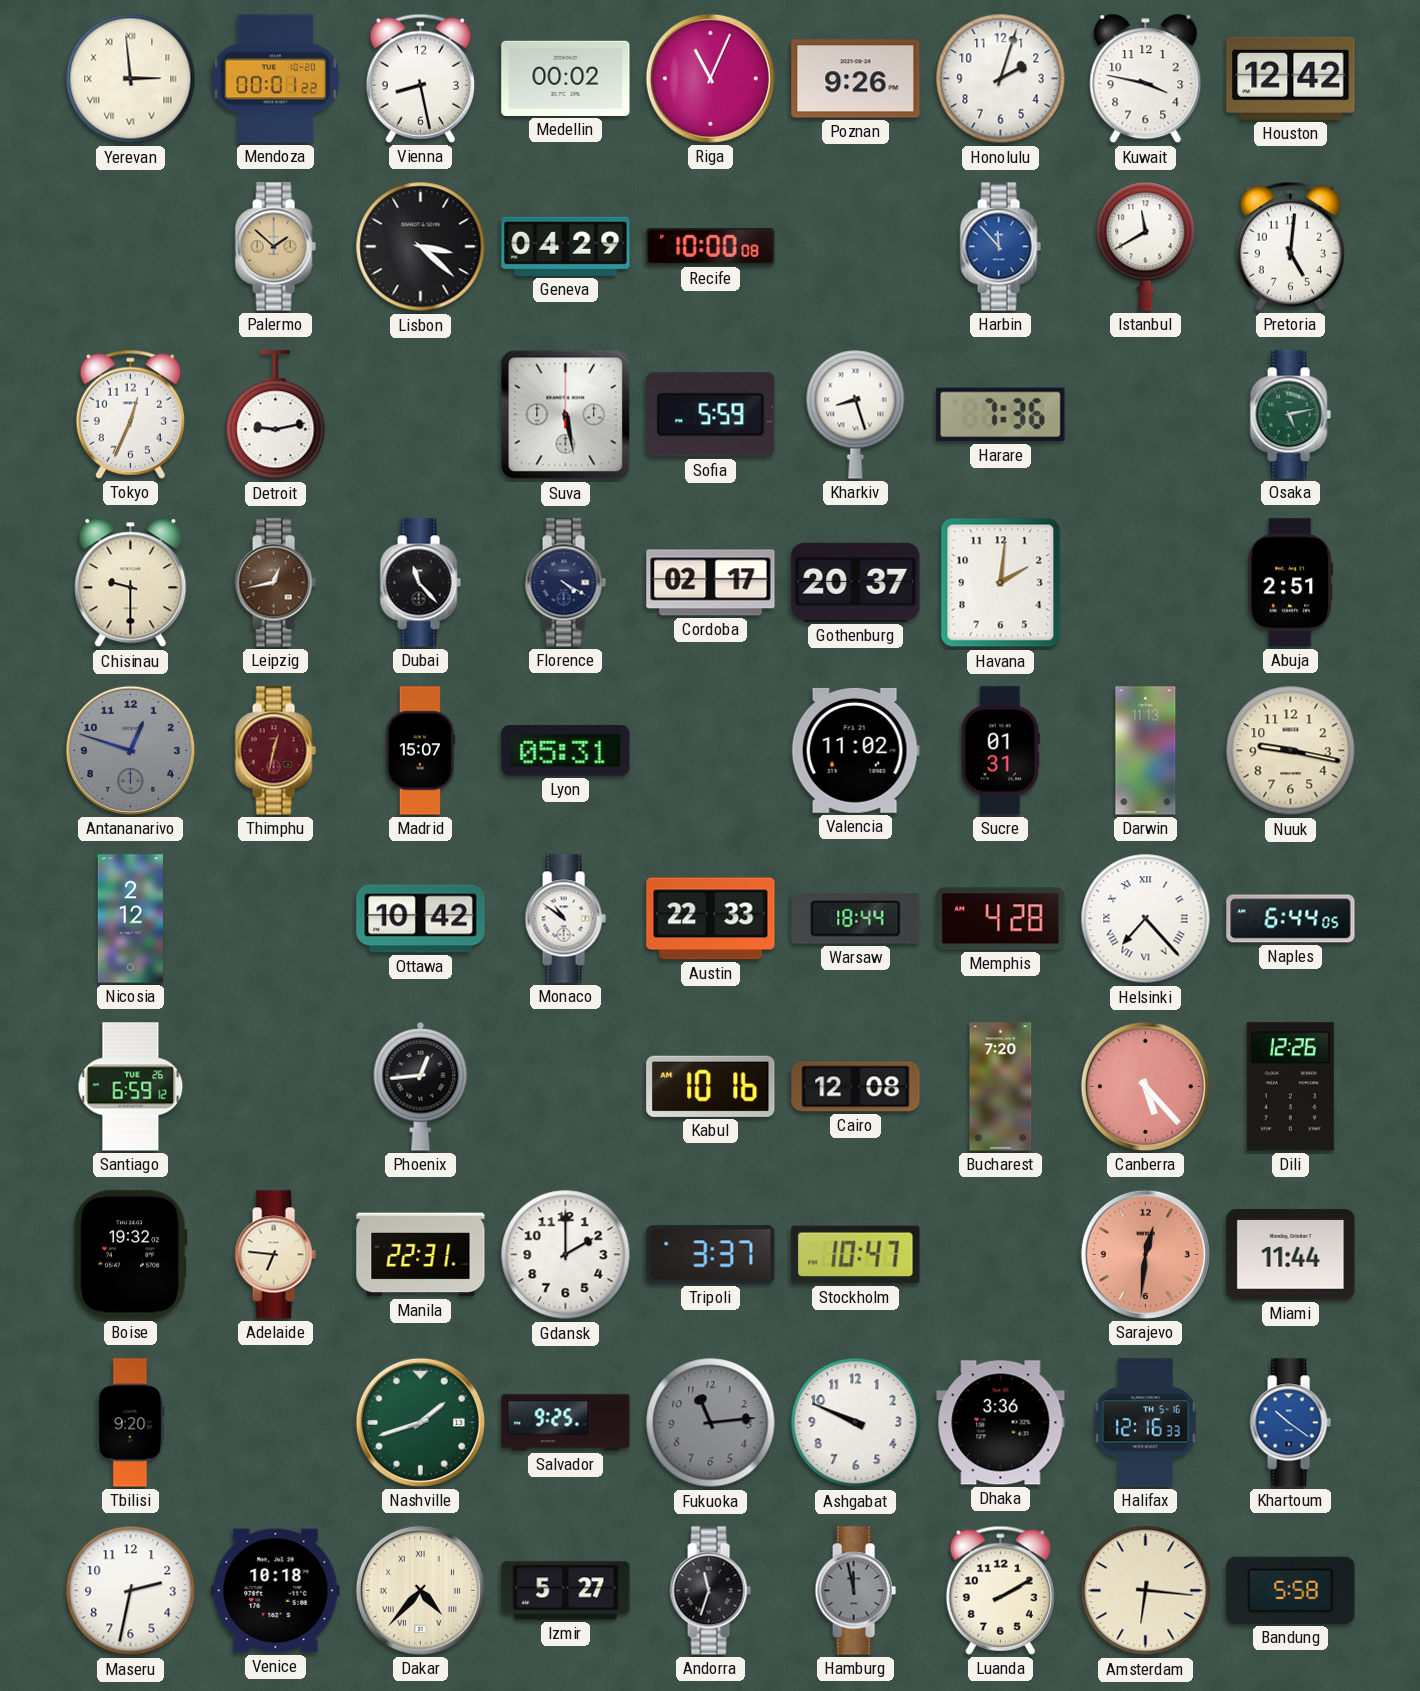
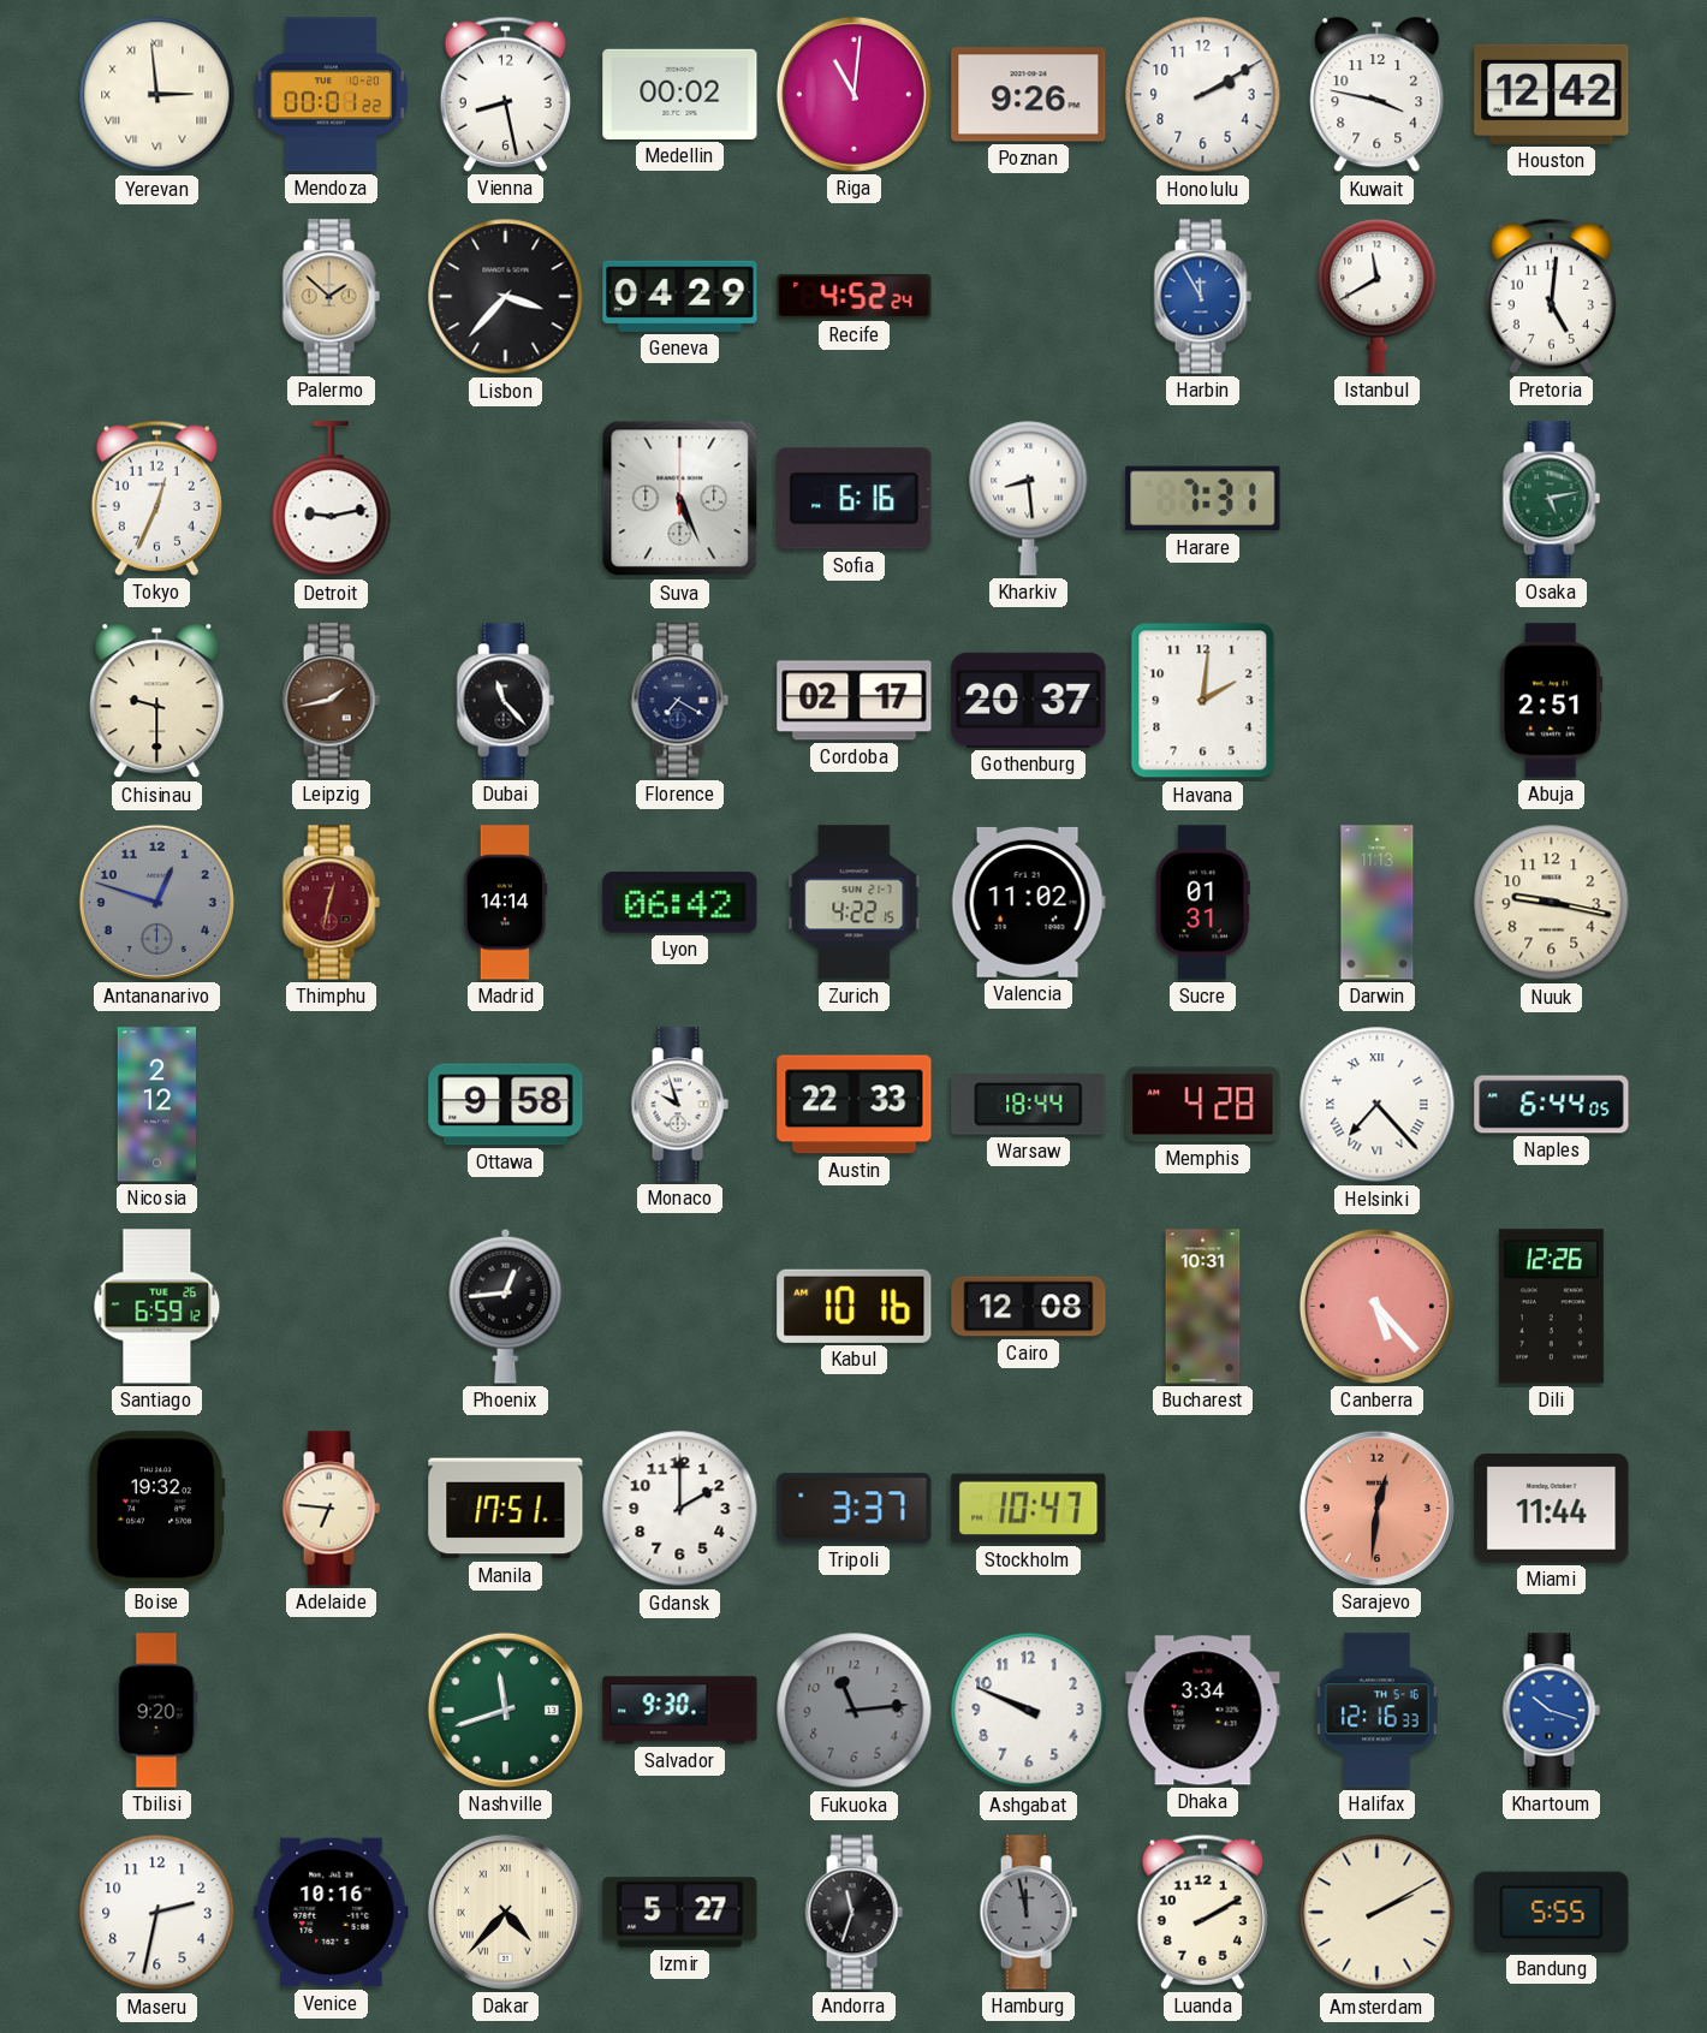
Riga: 11:04 -> 11:01 (853, 94)
Honolulu: 2:03 -> 2:10 (1203, 95)
Lisbon: 3:22 -> 3:37 (506, 297)
Recife: 10:00 -> 4:52 (855, 297)
Harbin: 11:53 -> 11:55 (1202, 297)
Suva: 5:28 -> 5:26 (680, 499)
Sofia: 5:59 -> 6:16 (855, 499)
Kharkiv: 8:27 -> 8:29 (1029, 498)
Harare: 7:36 -> 7:31 (1203, 499)
Leipzig: 12:43 -> 1:43 (331, 701)
Florence: 4:20 -> 7:20 (679, 701)
Madrid: 15:07 -> 14:14 (506, 903)
Lyon: 05:31 -> 06:42 (680, 903)
Zurich: none -> 4:22 (855, 903)
Ottawa: 10:42 -> 9:58 (506, 1105)
Monaco: 10:51 -> 9:57 (679, 1105)
Bucharest: 7:20 -> 10:31 (1203, 1307)
Manila: 22:31 -> 17:51 (506, 1509)
Nashville: 1:42 -> 11:42 (505, 1710)
Salvador: 9:25 -> 9:30 (680, 1711)
Dhaka: 3:36 -> 3:34 (1203, 1711)
Khartoum: 10:21 -> 10:18 (1551, 1711)
Venice: 10:18 -> 10:16 (332, 1913)
Amsterdam: 6:16 -> 2:10 (1378, 1913)
Bandung: 5:58 -> 5:55 (1552, 1912)
